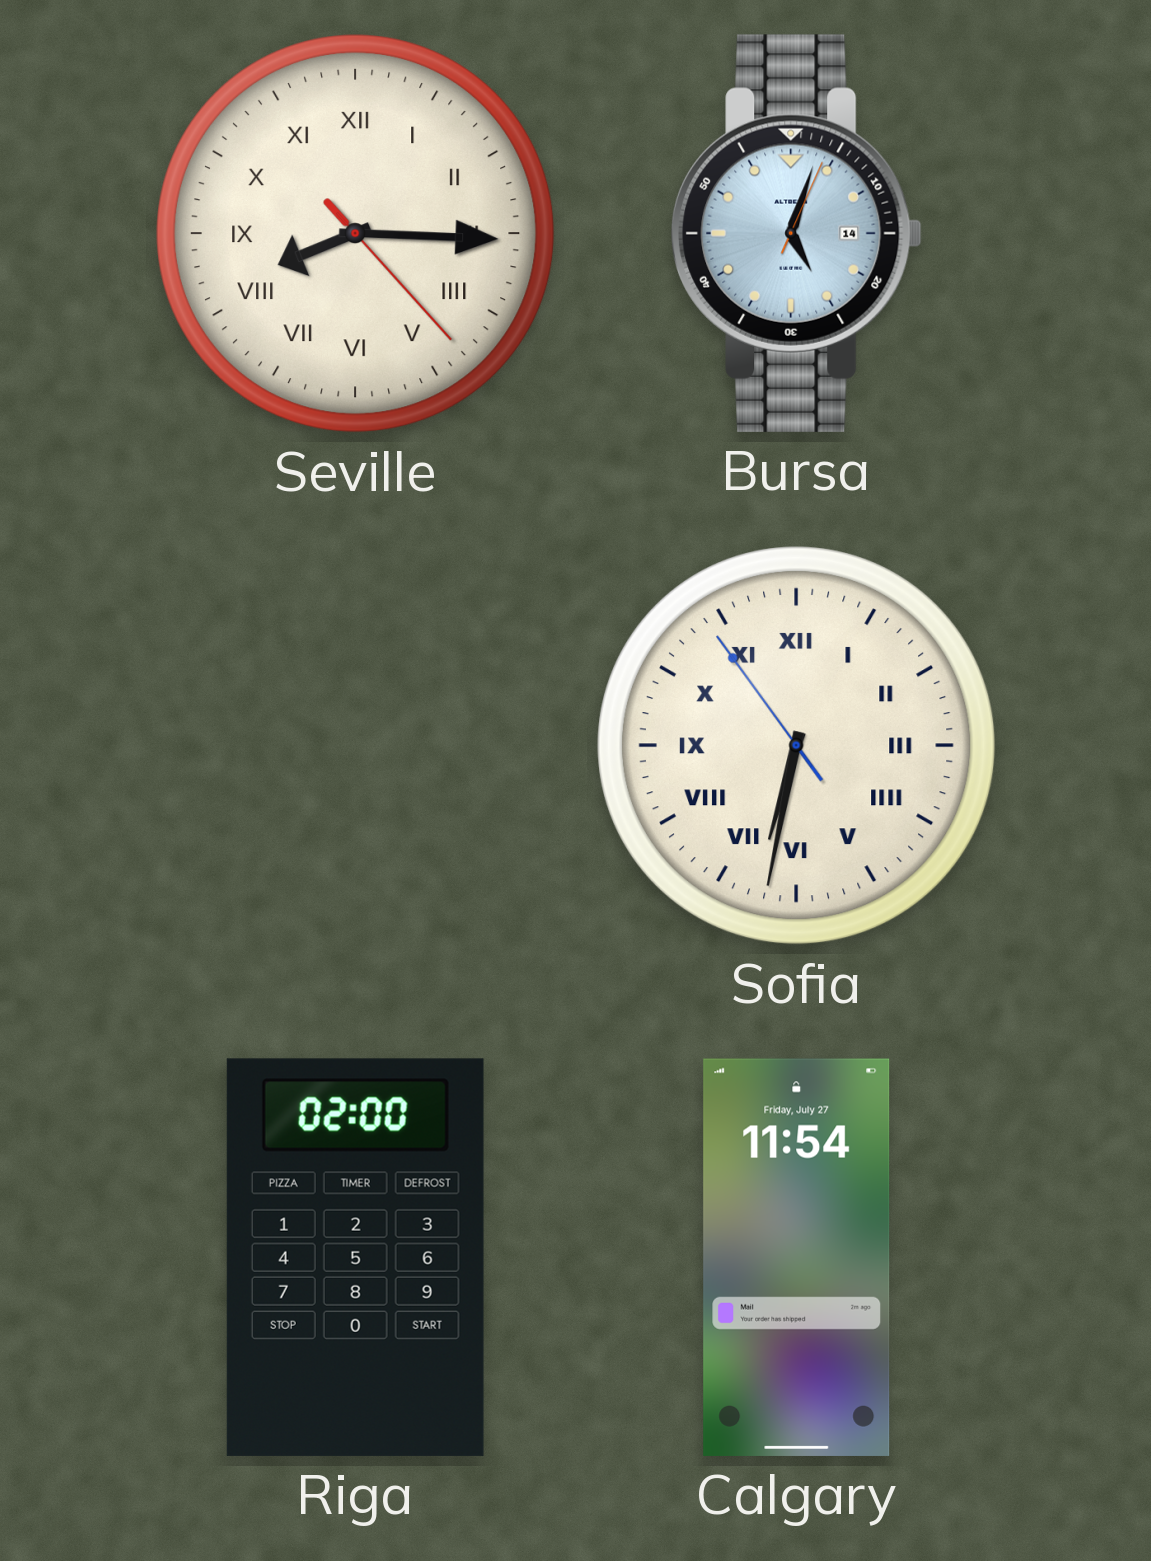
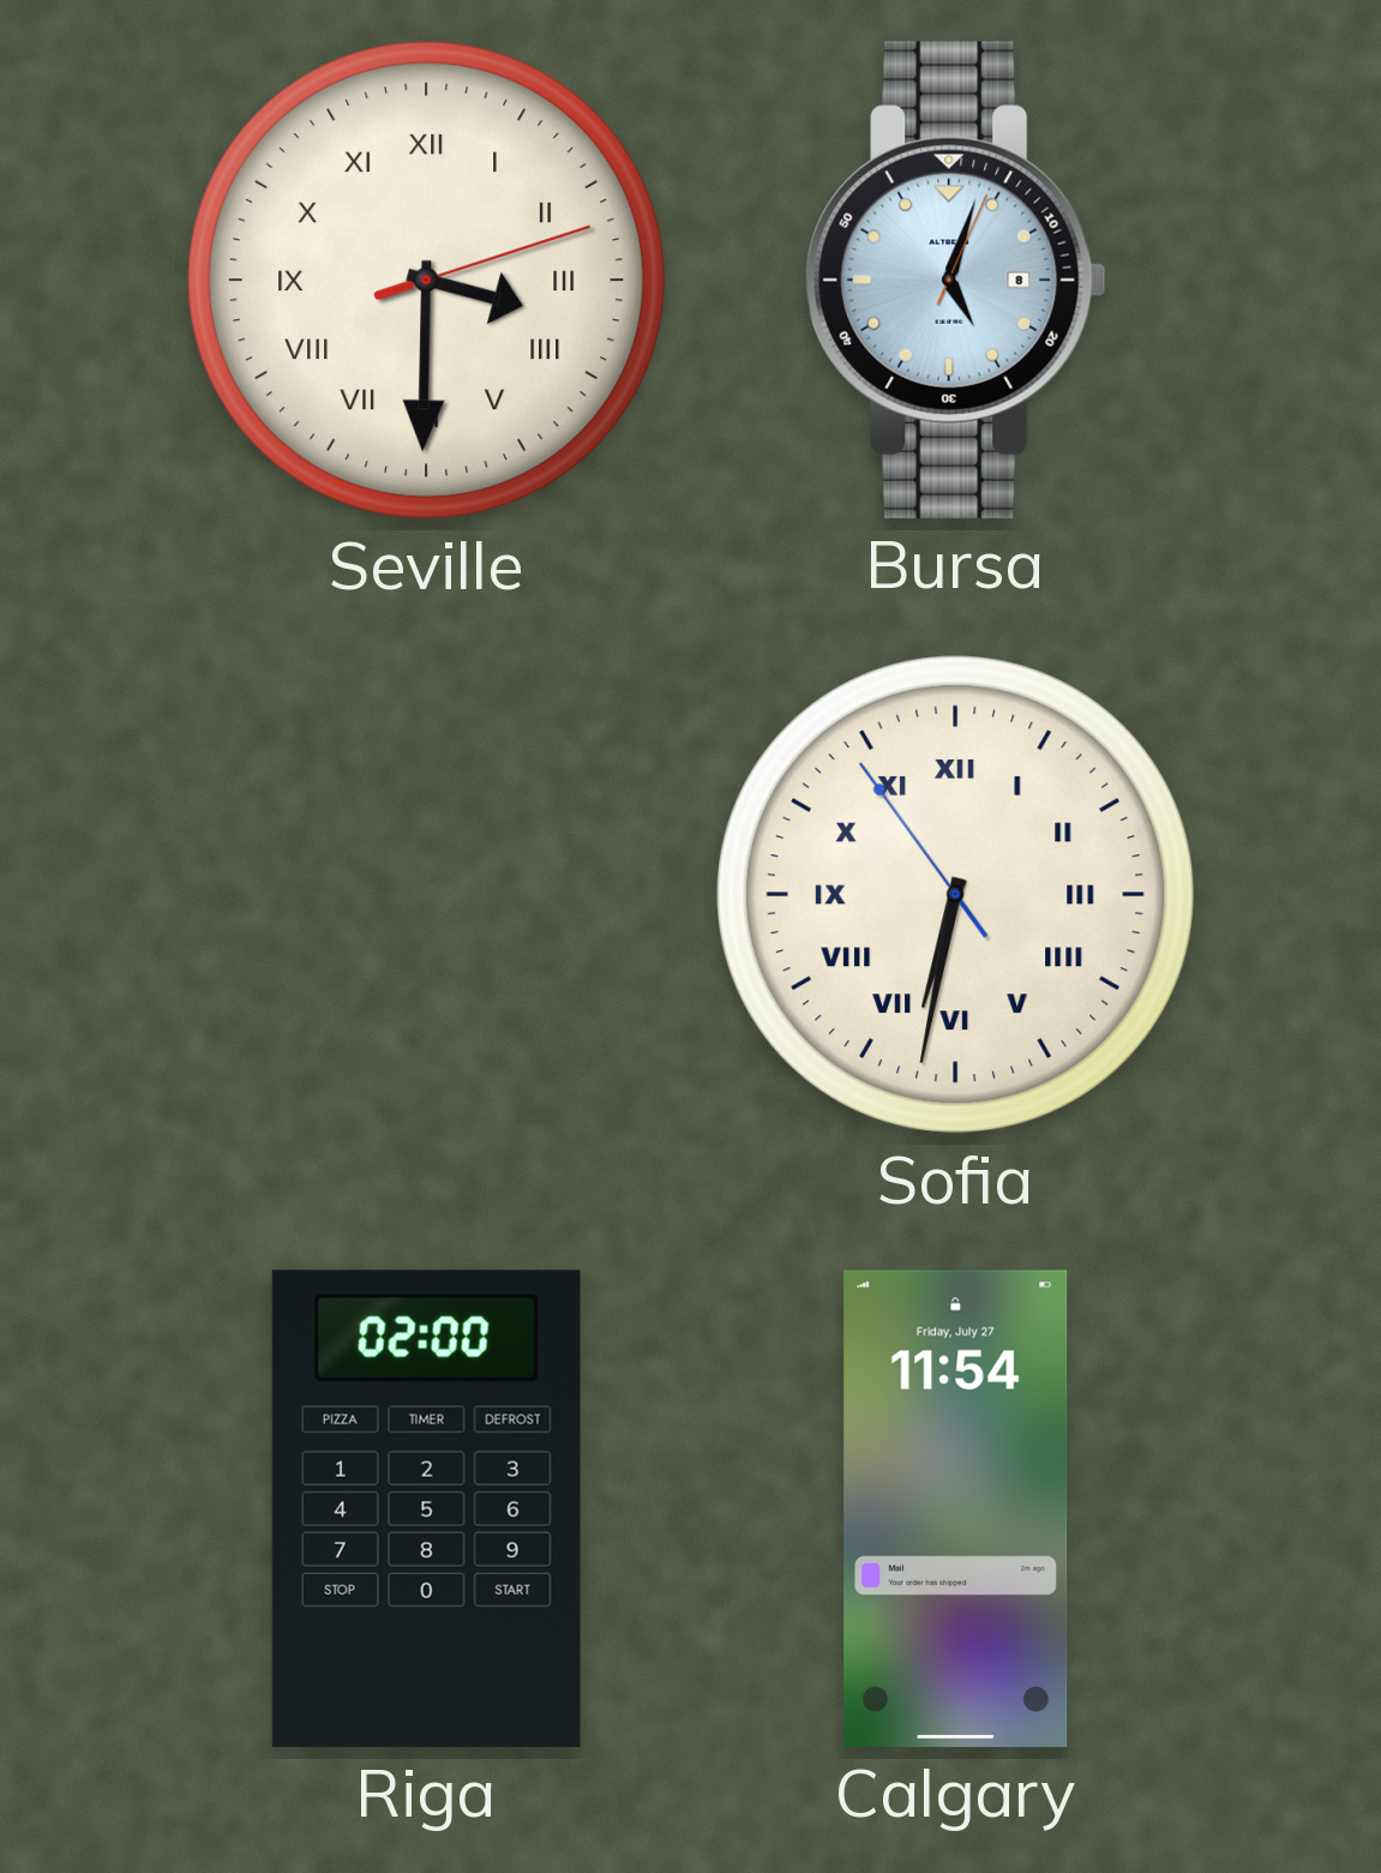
Seville: 8:15 -> 3:30 (427, 281)
Bursa date: 14 -> 8 (956, 280)
